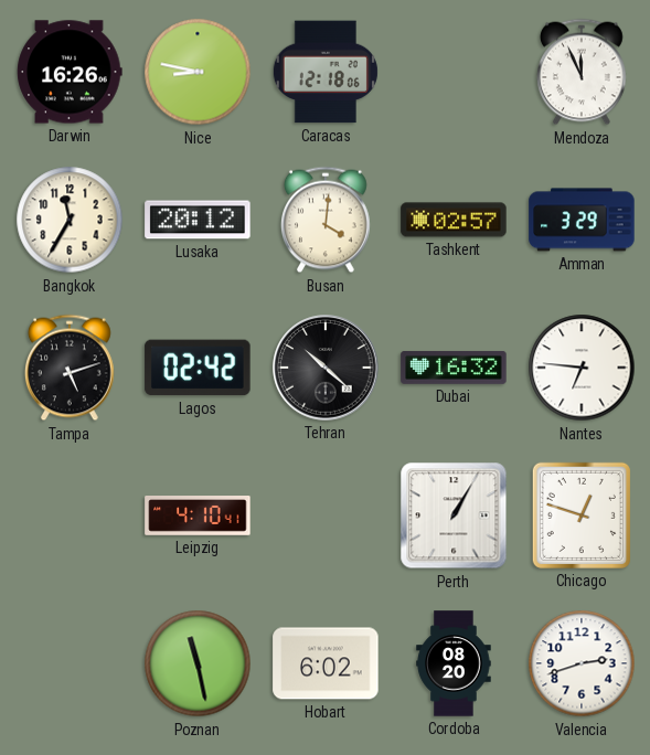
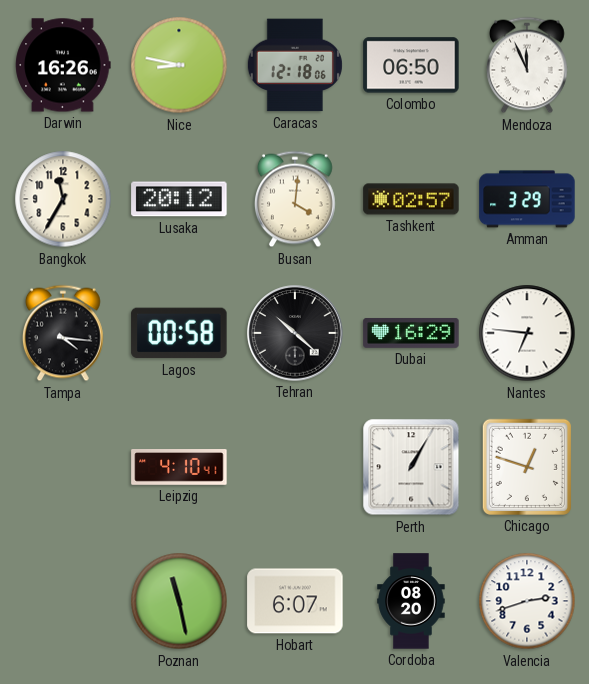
Colombo: none -> 06:50 (411, 65)
Tampa: 5:12 -> 4:16 (63, 333)
Lagos: 02:42 -> 00:58 (179, 333)
Dubai: 16:32 -> 16:29 (411, 333)
Hobart: 6:02 -> 6:07 (295, 601)
